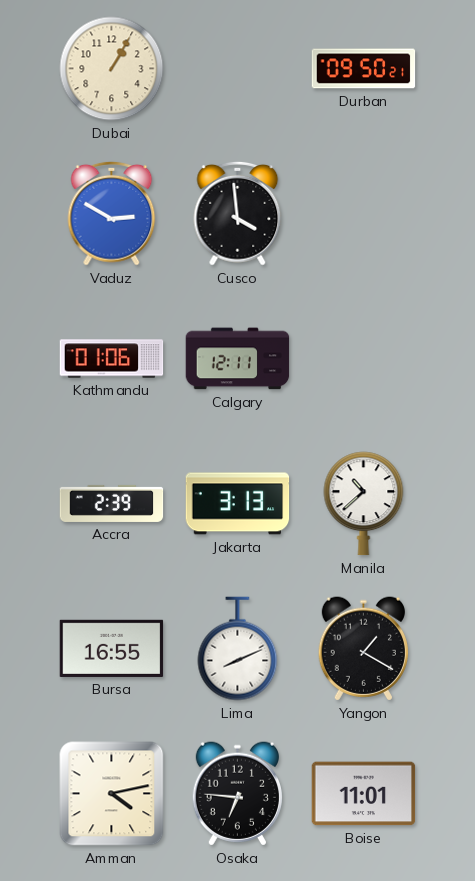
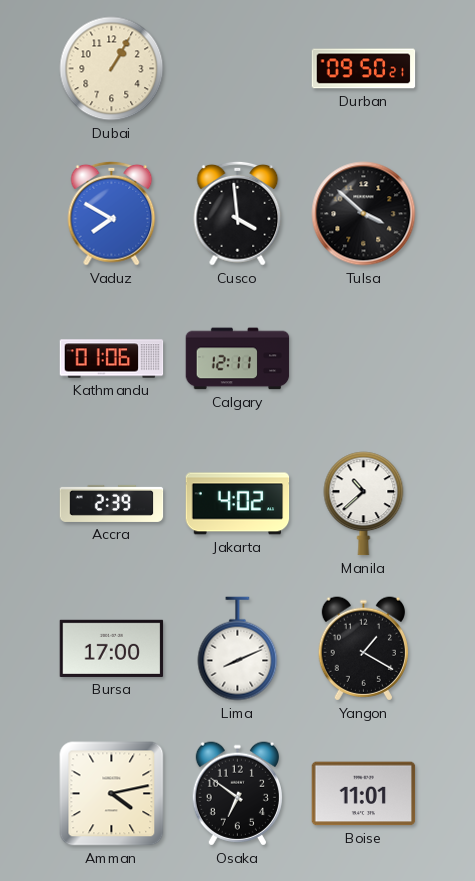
Vaduz: 2:50 -> 7:50 (112, 213)
Tulsa: none -> 3:52 (364, 214)
Jakarta: 3:13 -> 4:02 (238, 504)
Bursa: 16:55 -> 17:00 (112, 648)
Osaka: 6:46 -> 6:51 (237, 794)
